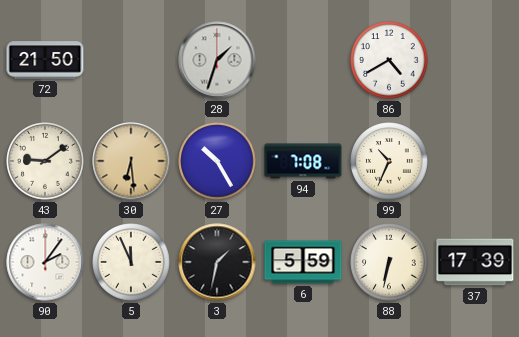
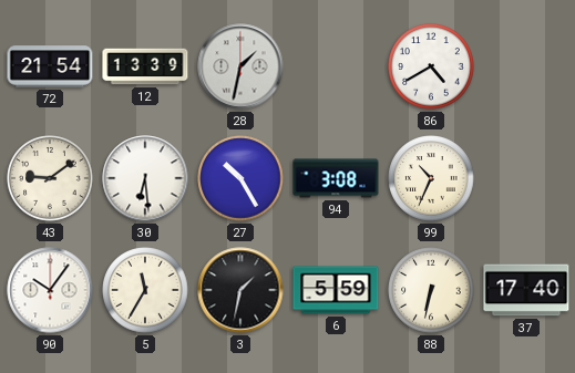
72: 21:50 -> 21:54 (50, 66)
12: none -> 13:39 (145, 66)
28: 1:33 -> 1:32 (240, 66)
30 dial: champagne -> white (145, 178)
94: 7:08 -> 3:08 (336, 178)
90: 2:06 -> 10:06 (50, 290)
5: 11:56 -> 11:35 (145, 290)
37: 17:39 -> 17:40 (526, 290)
